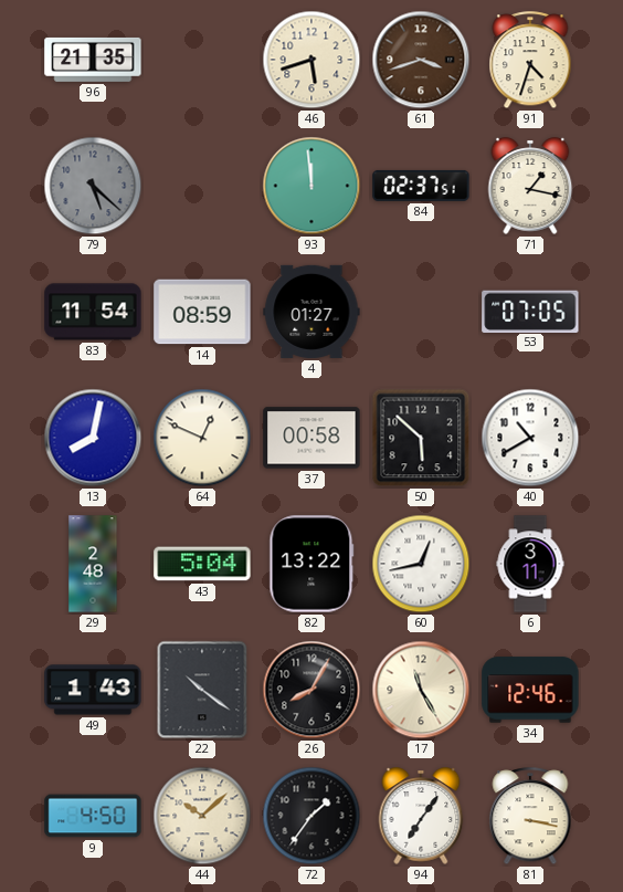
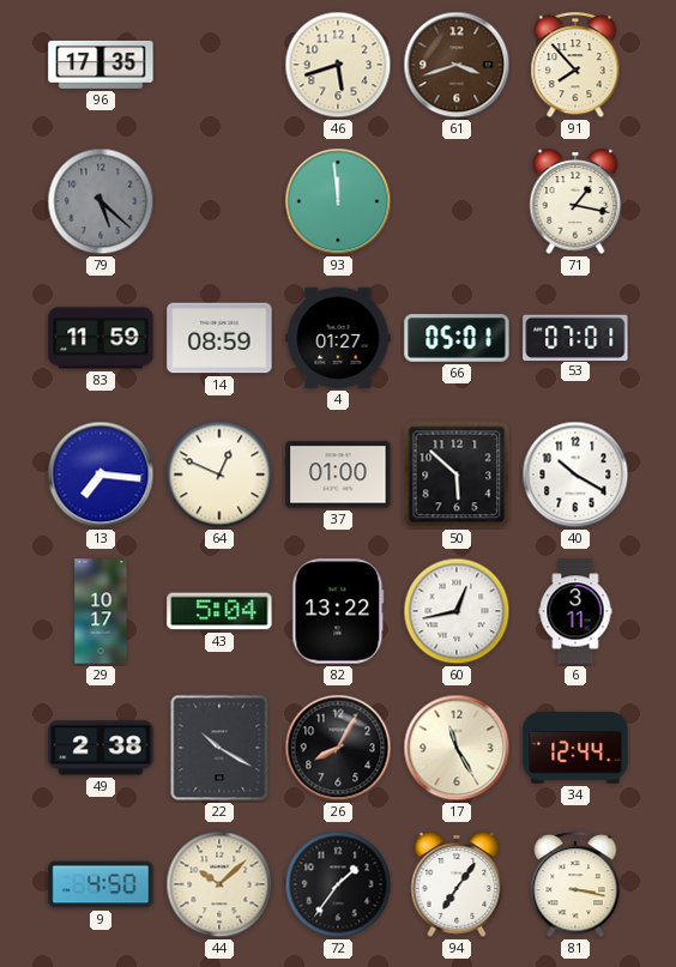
96: 21:35 -> 17:35 (101, 65)
91: 4:33 -> 7:53 (575, 66)
84: 02:37 -> none (421, 186)
83: 11:54 -> 11:59 (101, 338)
66: none -> 05:01 (457, 338)
53: 07:05 -> 07:01 (575, 337)
13: 8:02 -> 7:16 (101, 475)
37: 00:58 -> 01:00 (338, 475)
40: 10:40 -> 10:20 (575, 475)
29: 2:48 -> 10:17 (101, 611)
49: 1:43 -> 2:38 (101, 748)
22: 10:21 -> 10:20 (219, 748)
34: 12:46 -> 12:44 (575, 748)
